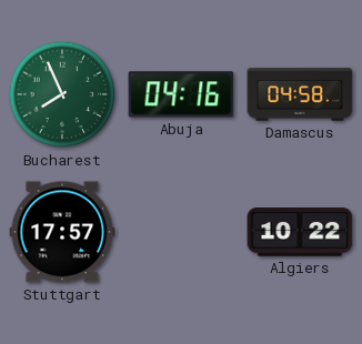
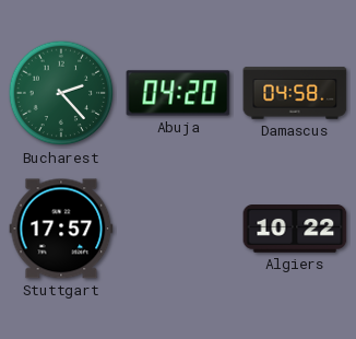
Bucharest: 7:56 -> 2:23 (61, 93)
Abuja: 04:16 -> 04:20 (178, 93)
